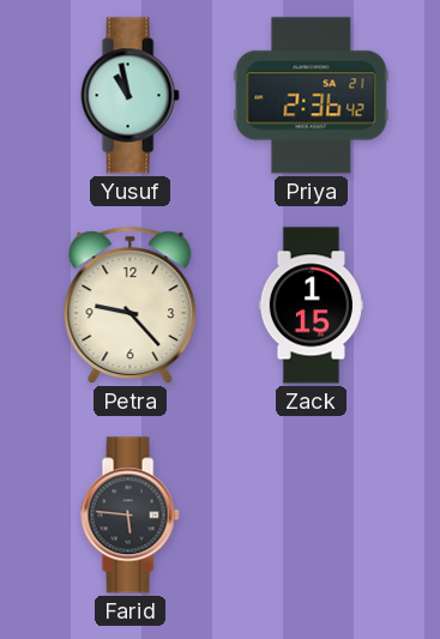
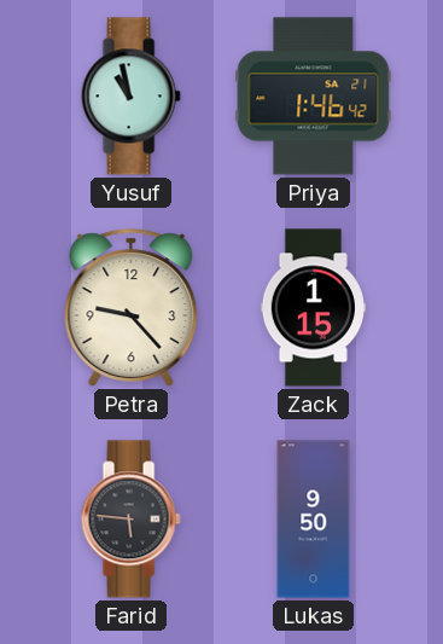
Priya: 2:36 -> 1:46 (314, 97)
Lukas: none -> 9:50 (314, 520)
